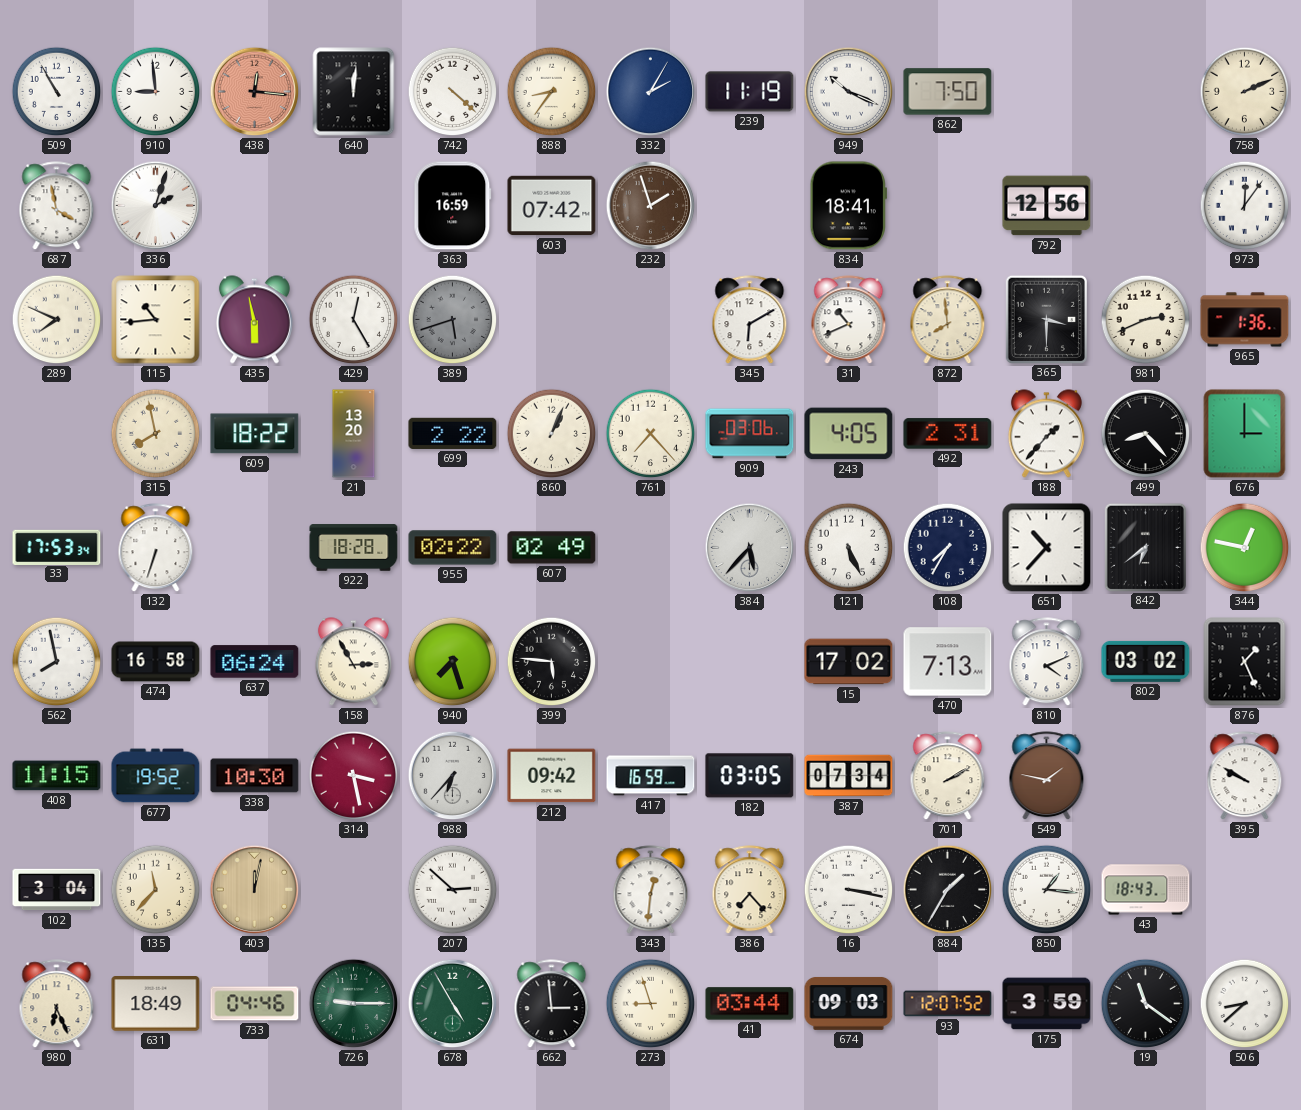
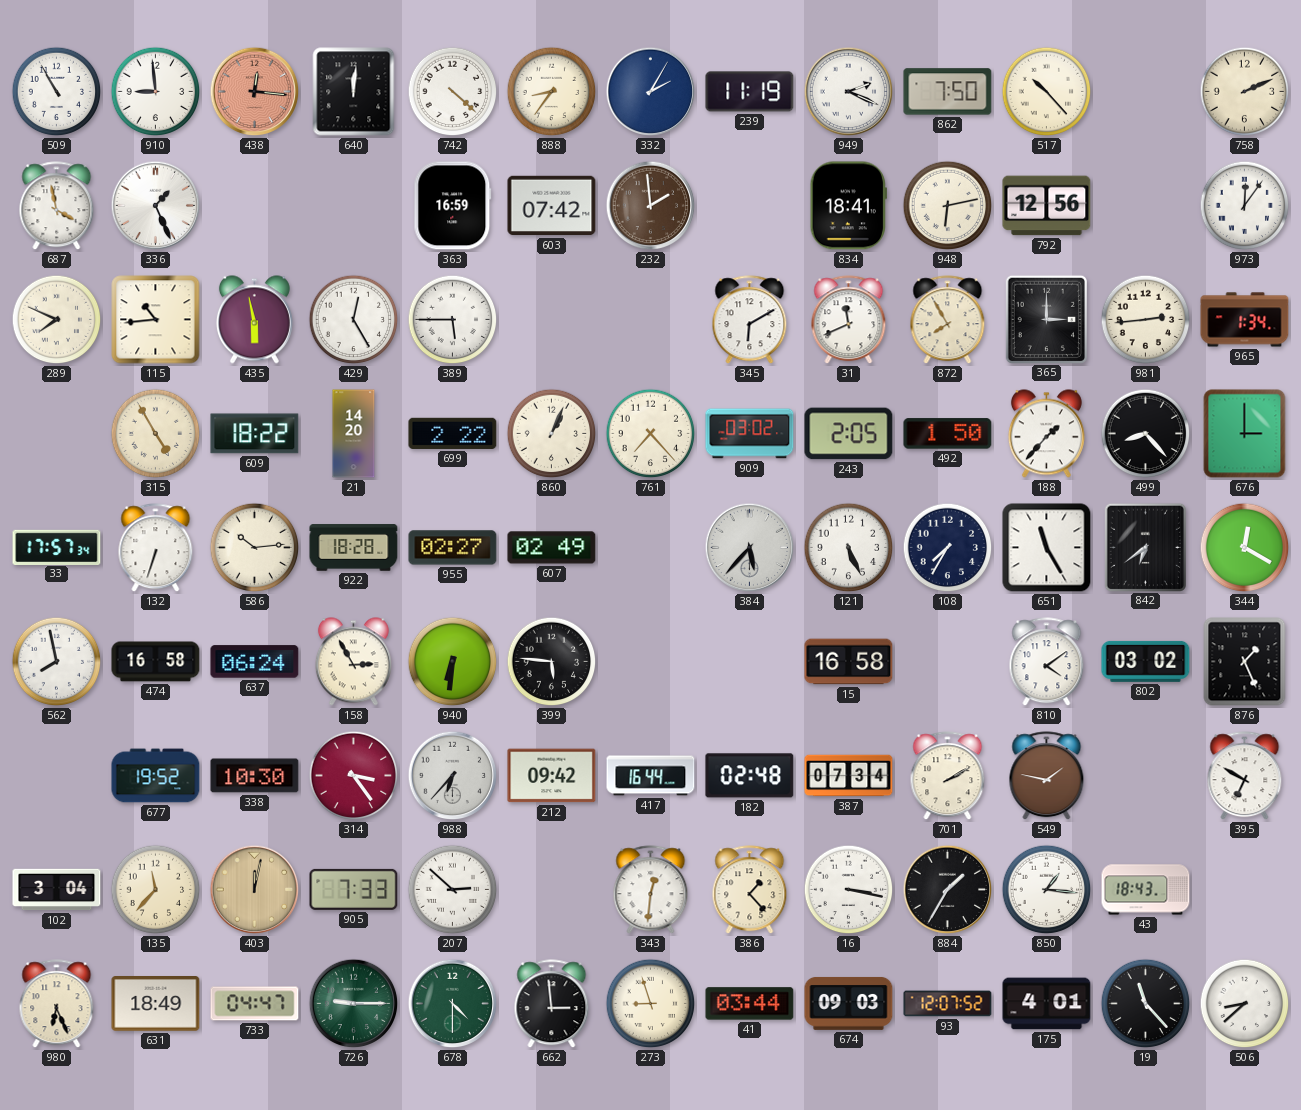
949: 10:19 -> 2:19 (849, 92)
517: none -> 10:23 (1047, 92)
336: 2:03 -> 1:26 (156, 206)
232: 1:57 -> 1:59 (651, 206)
948: none -> 6:13 (948, 206)
389: 5:42 -> 5:45 (453, 320)
389 dial: grey -> white (453, 320)
31: 10:41 -> 11:41 (849, 320)
872: 7:59 -> 7:55 (948, 320)
365: 3:30 -> 3:00 (1046, 319)
981: 2:41 -> 2:44 (1146, 320)
965: 1:36 -> 1:34 (1245, 320)
315: 7:58 -> 4:55 (156, 434)
21: 13:20 -> 14:20 (354, 434)
909: 03:06 -> 03:02 (750, 434)
243: 4:05 -> 2:05 (849, 434)
492: 2:31 -> 1:50 (948, 434)
33: 17:53 -> 17:57 (57, 547)
586: none -> 10:14 (255, 548)
955: 02:22 -> 02:27 (453, 548)
651: 10:37 -> 11:25 (1047, 548)
344: 12:47 -> 12:20 (1245, 548)
940: 7:27 -> 6:31 (453, 662)
15: 17:02 -> 16:58 (849, 662)
470: 7:13 -> none (948, 662)
810: 4:11 -> 4:09 (1047, 662)
408: 11:15 -> none (57, 776)
314: 3:28 -> 3:24 (354, 776)
417: 16:59 -> 16:44 (651, 776)
182: 03:05 -> 02:48 (750, 776)
395: 9:50 -> 6:50 (1245, 776)
905: none -> 7:33 (354, 889)
386: 7:23 -> 1:23 (750, 890)
733: 04:46 -> 04:47 (255, 1004)
678: 4:55 -> 4:30 (453, 1004)
175: 3:59 -> 4:01 (1047, 1004)
19: 11:21 -> 11:23 (1146, 1004)
